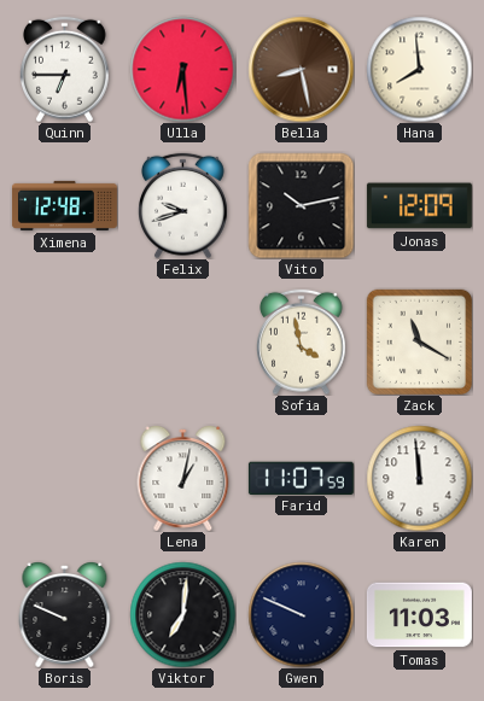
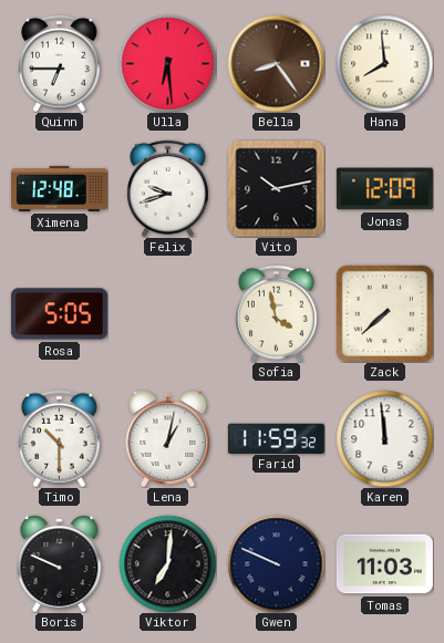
Bella: 8:28 -> 8:24 (276, 63)
Rosa: none -> 5:05 (59, 314)
Zack: 11:20 -> 7:38 (384, 313)
Timo: none -> 10:30 (60, 438)
Farid: 11:07 -> 11:59 (276, 438)
